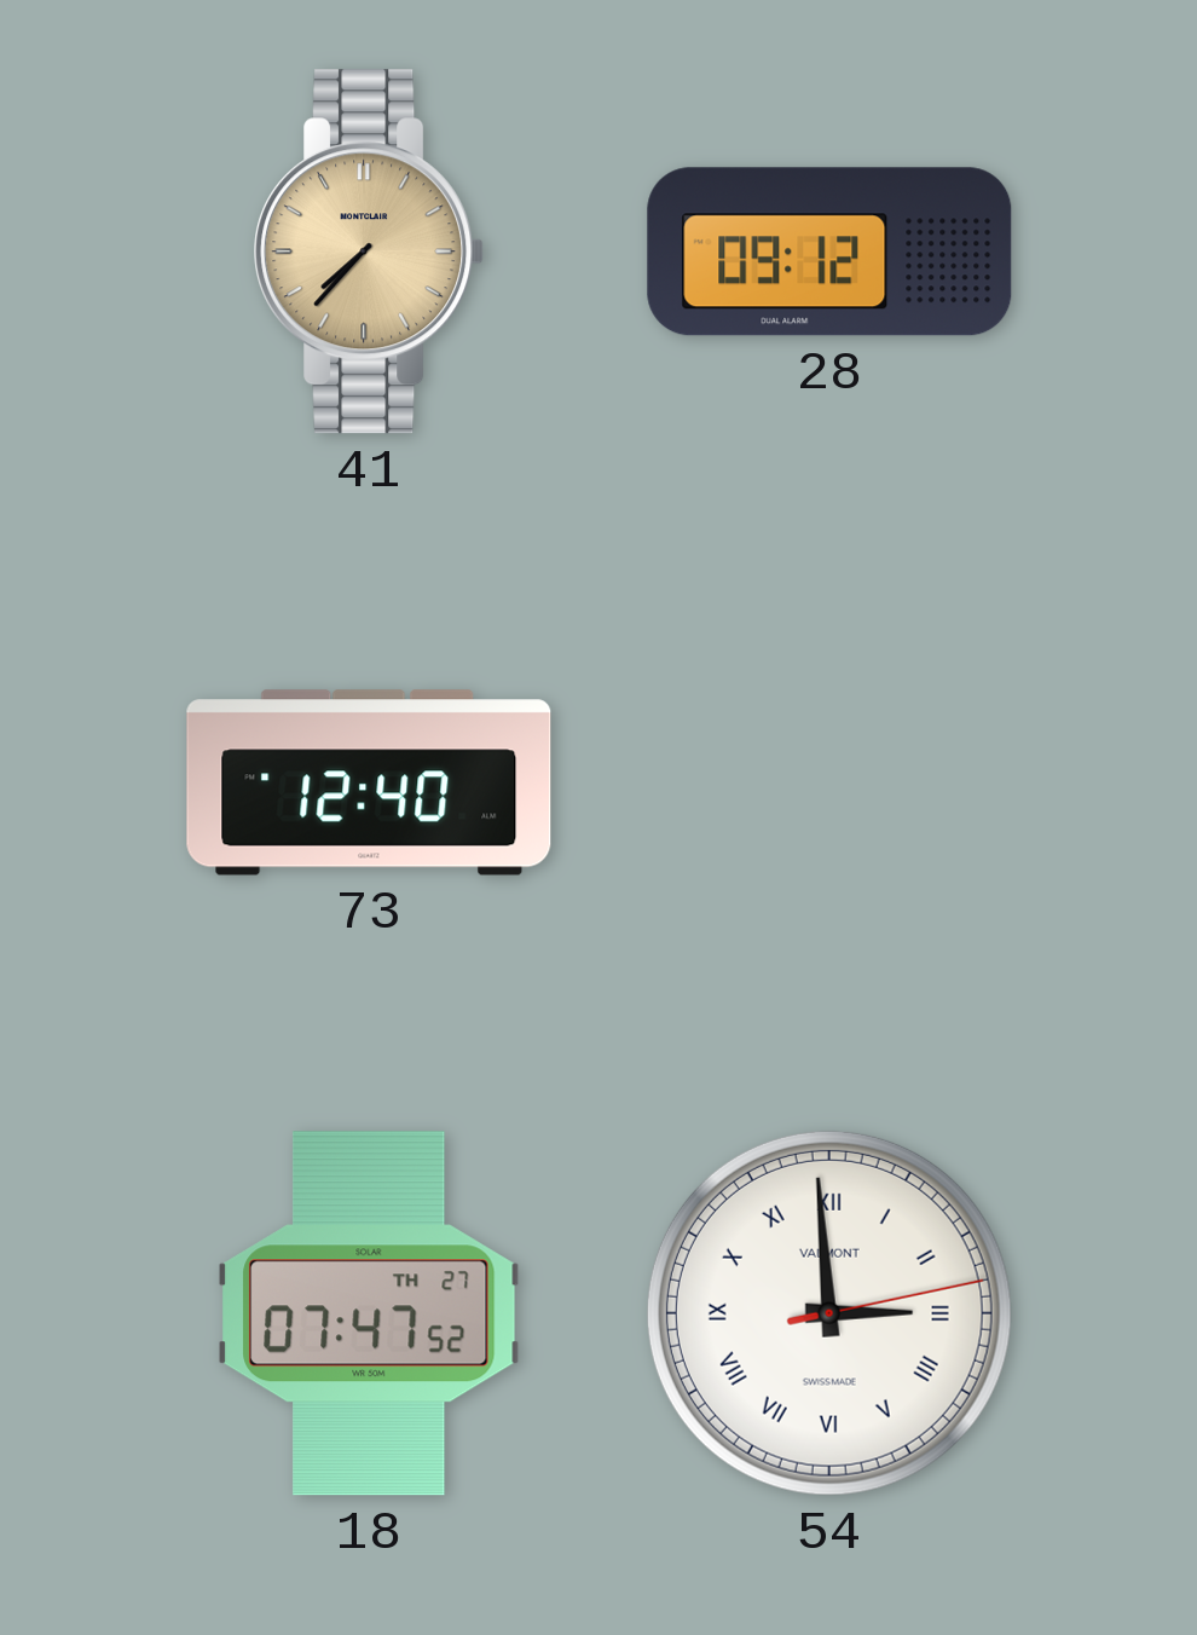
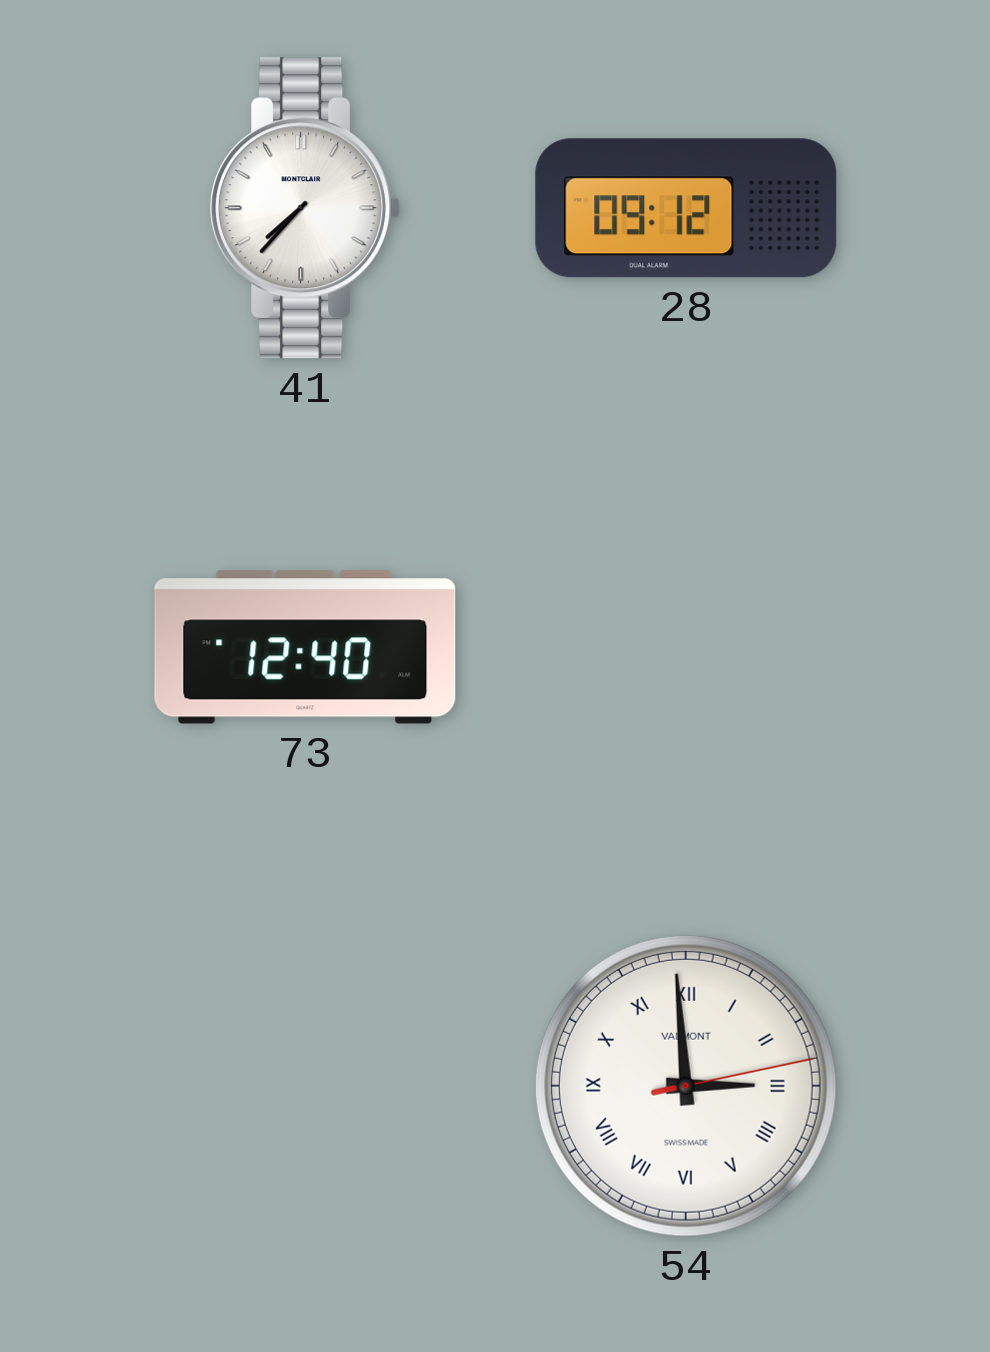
41 dial: champagne -> white (305, 208)
18: 07:47 -> none (370, 1313)
